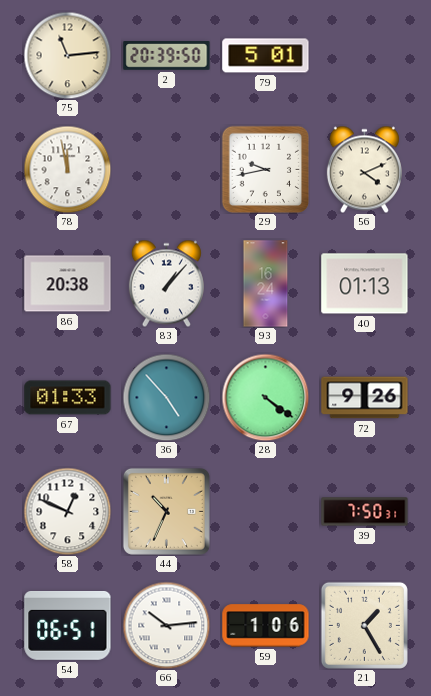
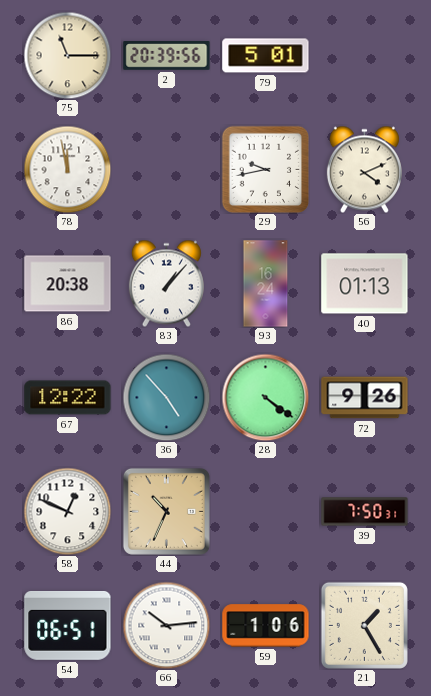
75: 11:14 -> 11:15 (67, 55)
2: 20:39:50 -> 20:39:56 (167, 56)
67: 01:33 -> 12:22 (68, 398)
